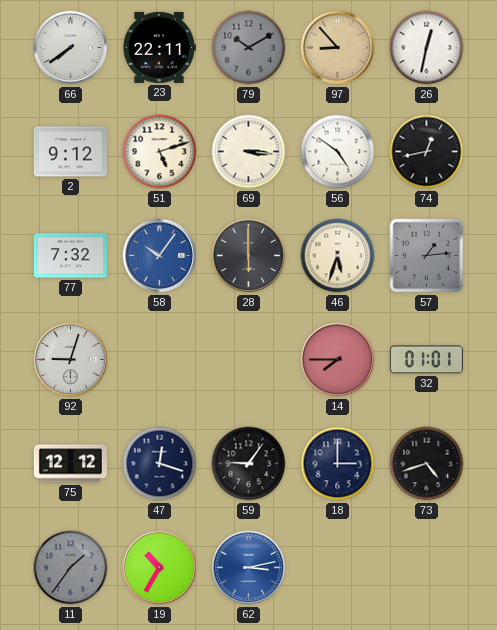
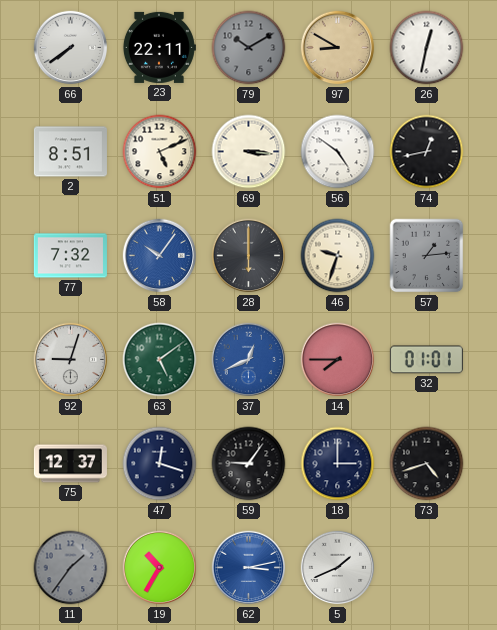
97: 8:53 -> 8:50 (338, 48)
2: 9:12 -> 8:51 (70, 152)
51: 5:12 -> 5:11 (160, 152)
46: 5:33 -> 9:33 (338, 256)
63: none -> 5:09 (160, 360)
37: none -> 12:41 (249, 360)
75: 12:12 -> 12:37 (70, 464)
5: none -> 1:41 (338, 568)
